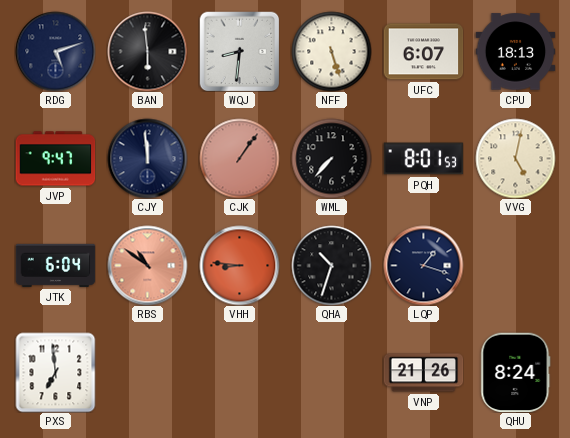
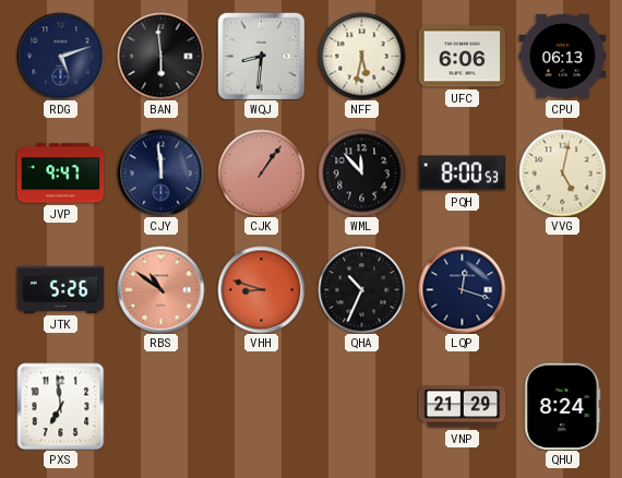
NFF: 5:27 -> 5:32 (361, 56)
UFC: 6:07 -> 6:06 (462, 57)
CPU: 18:13 -> 06:13 (562, 57)
WML: 7:37 -> 11:53 (361, 172)
PQH: 8:01 -> 8:00 (462, 174)
JTK: 6:04 -> 5:26 (60, 289)
VHH: 8:46 -> 8:48 (261, 289)
QHA: 10:33 -> 10:34 (361, 289)
LQP: 1:18 -> 12:18 (462, 289)
VNP: 21:26 -> 21:29 (462, 407)
